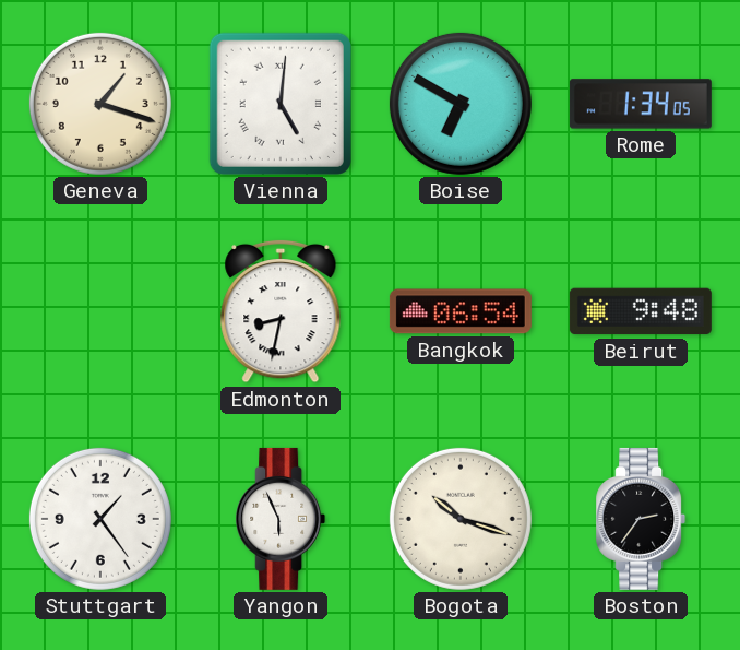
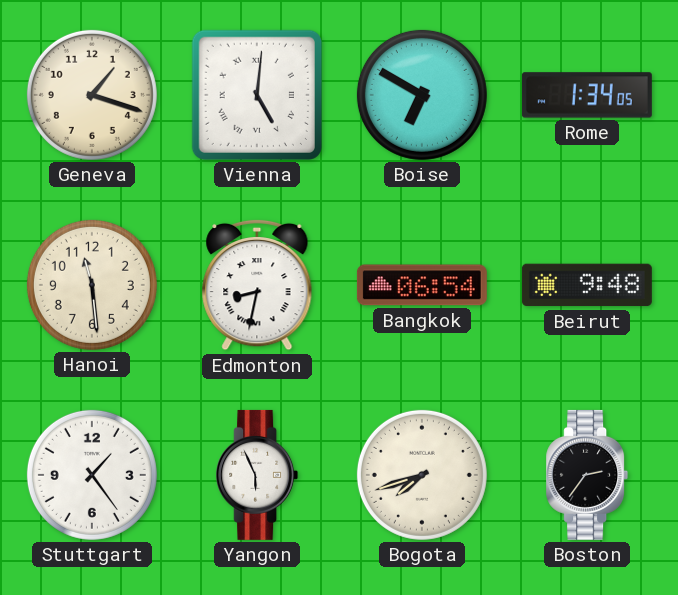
Hanoi: none -> 11:29 (92, 285)
Bogota: 10:18 -> 7:42 (422, 475)
